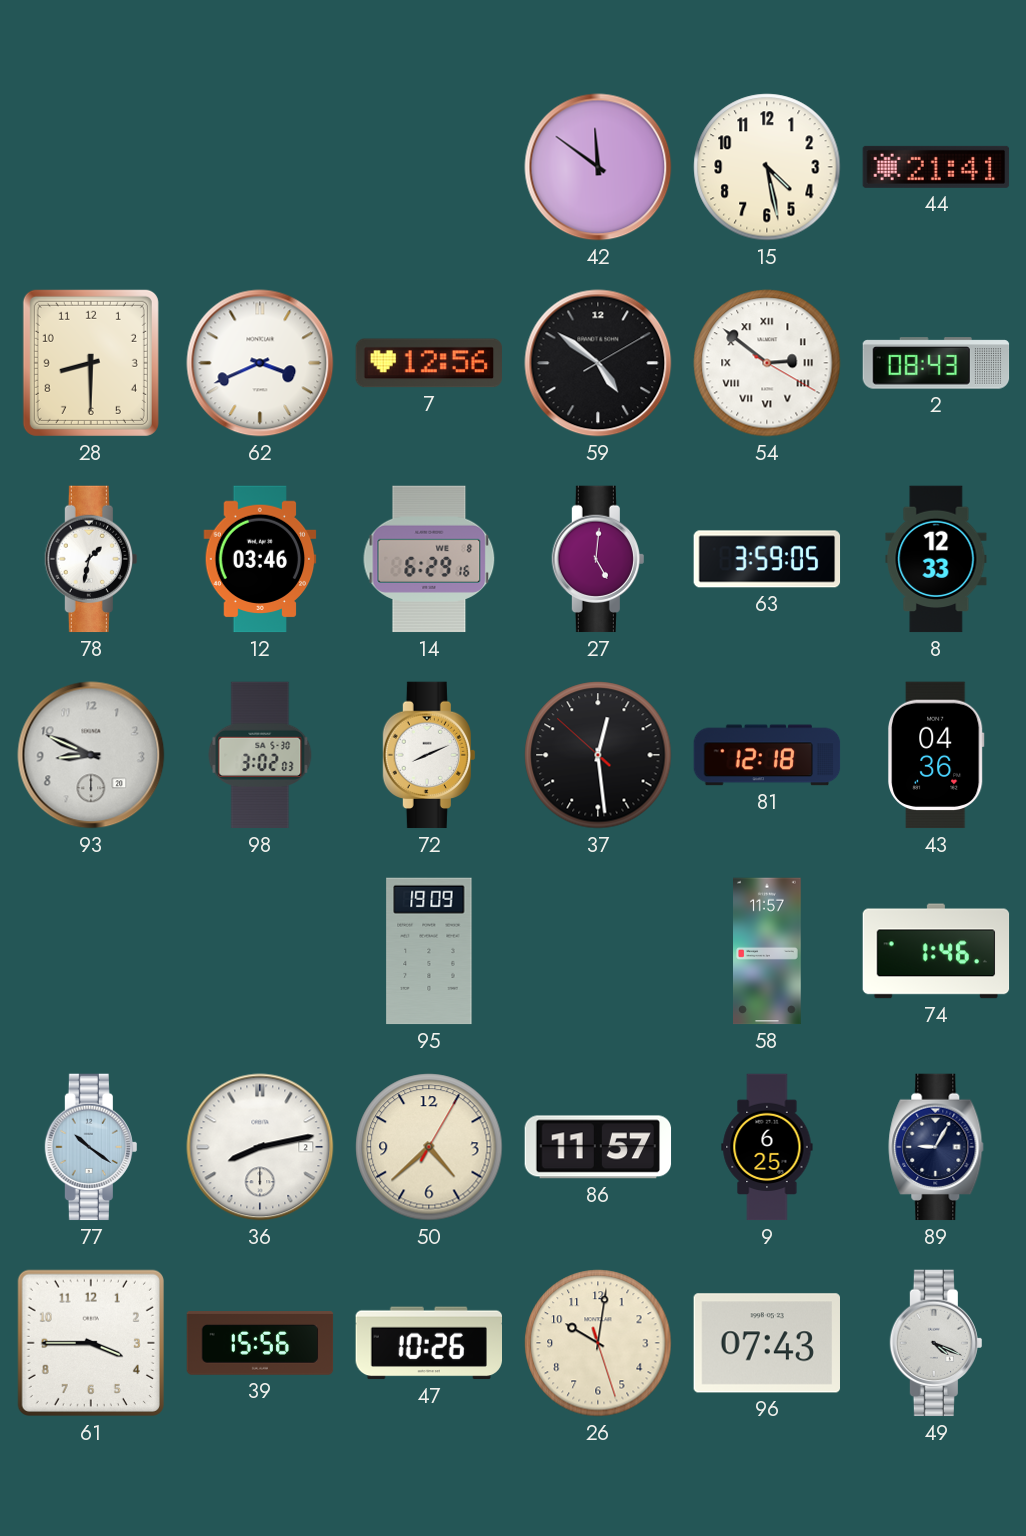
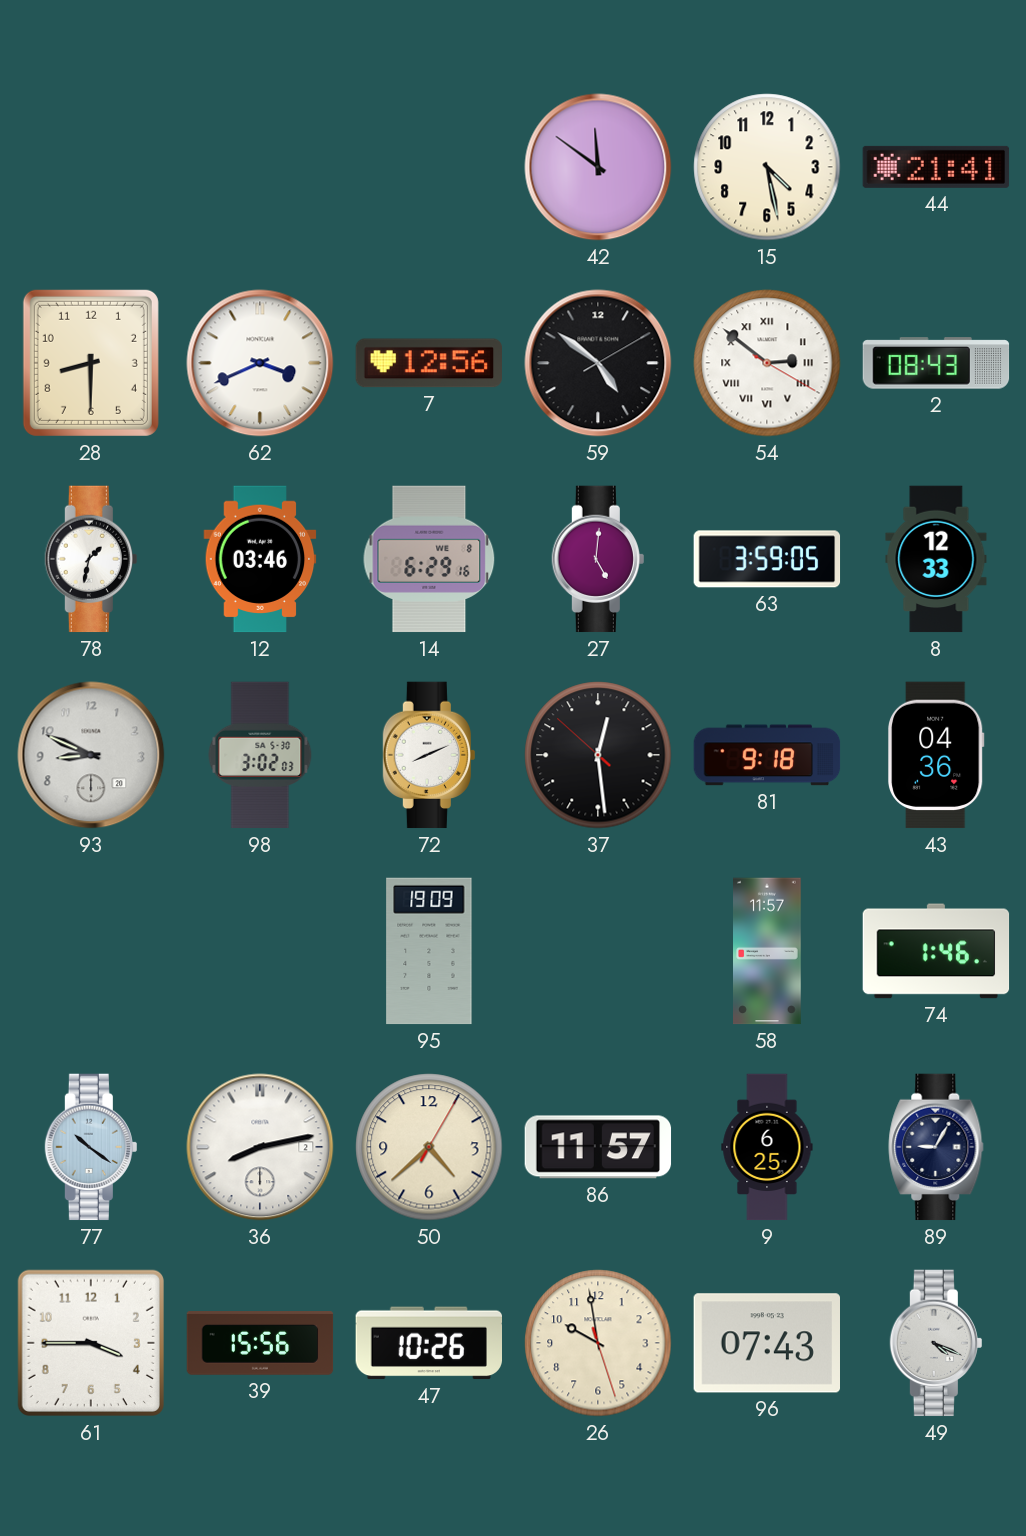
81: 12:18 -> 9:18 (767, 755)
26: 10:01 -> 9:58 (598, 1343)
